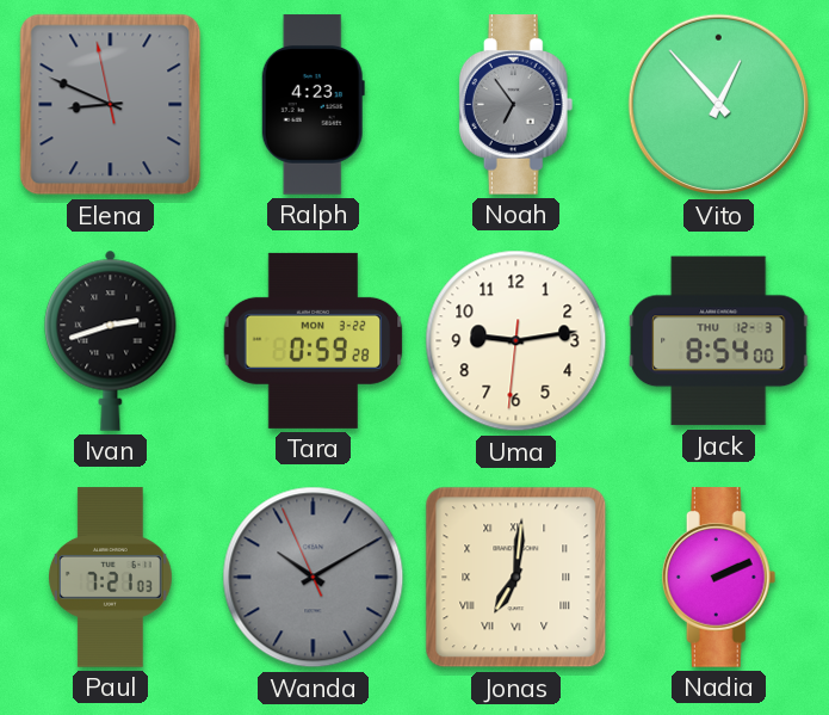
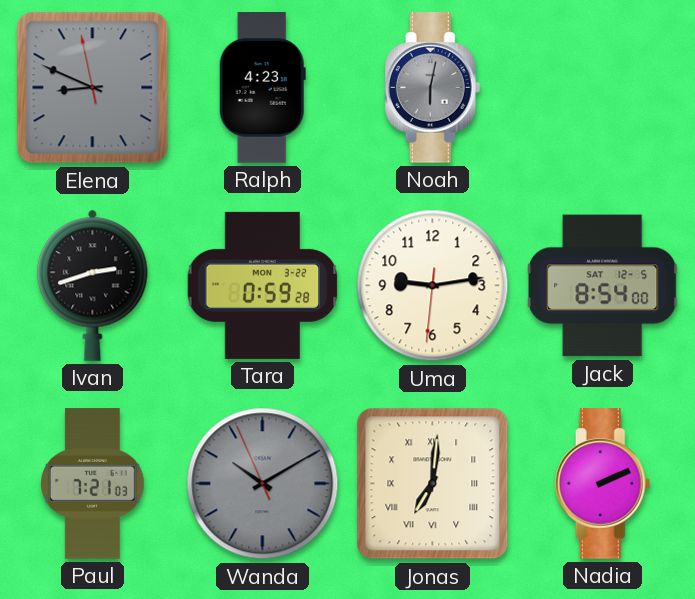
Noah: 6:54 -> 6:02 (433, 88)
Vito: 12:53 -> none (719, 105)
Jack date: THU 12-3 -> SAT 12-5 (603, 286)
